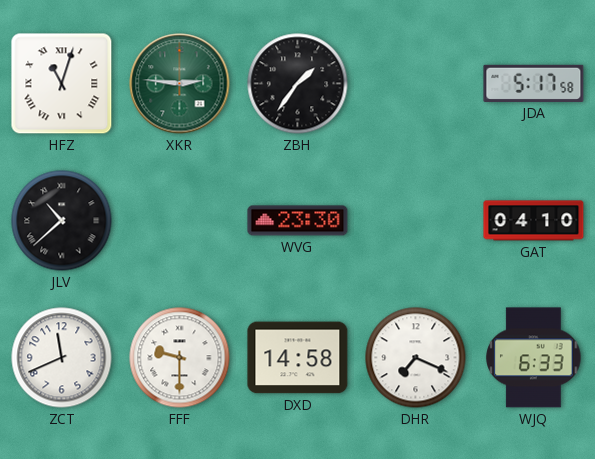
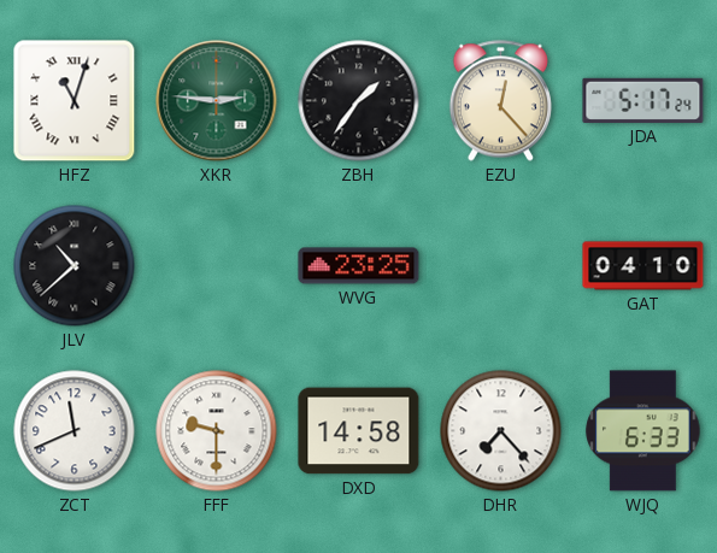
EZU: none -> 12:23 (500, 101)
JDA: 5:17:58 -> 5:17:24 (643, 100)
WVG: 23:30 -> 23:25 (359, 266)
DHR: 7:19 -> 7:23 (501, 431)
